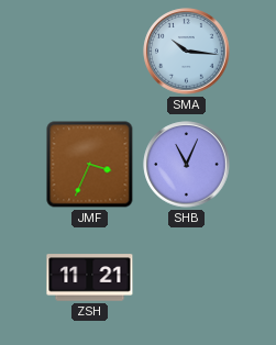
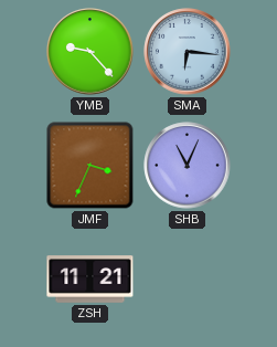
YMB: none -> 9:23 (90, 52)
SMA: 10:16 -> 6:16 (188, 52)
